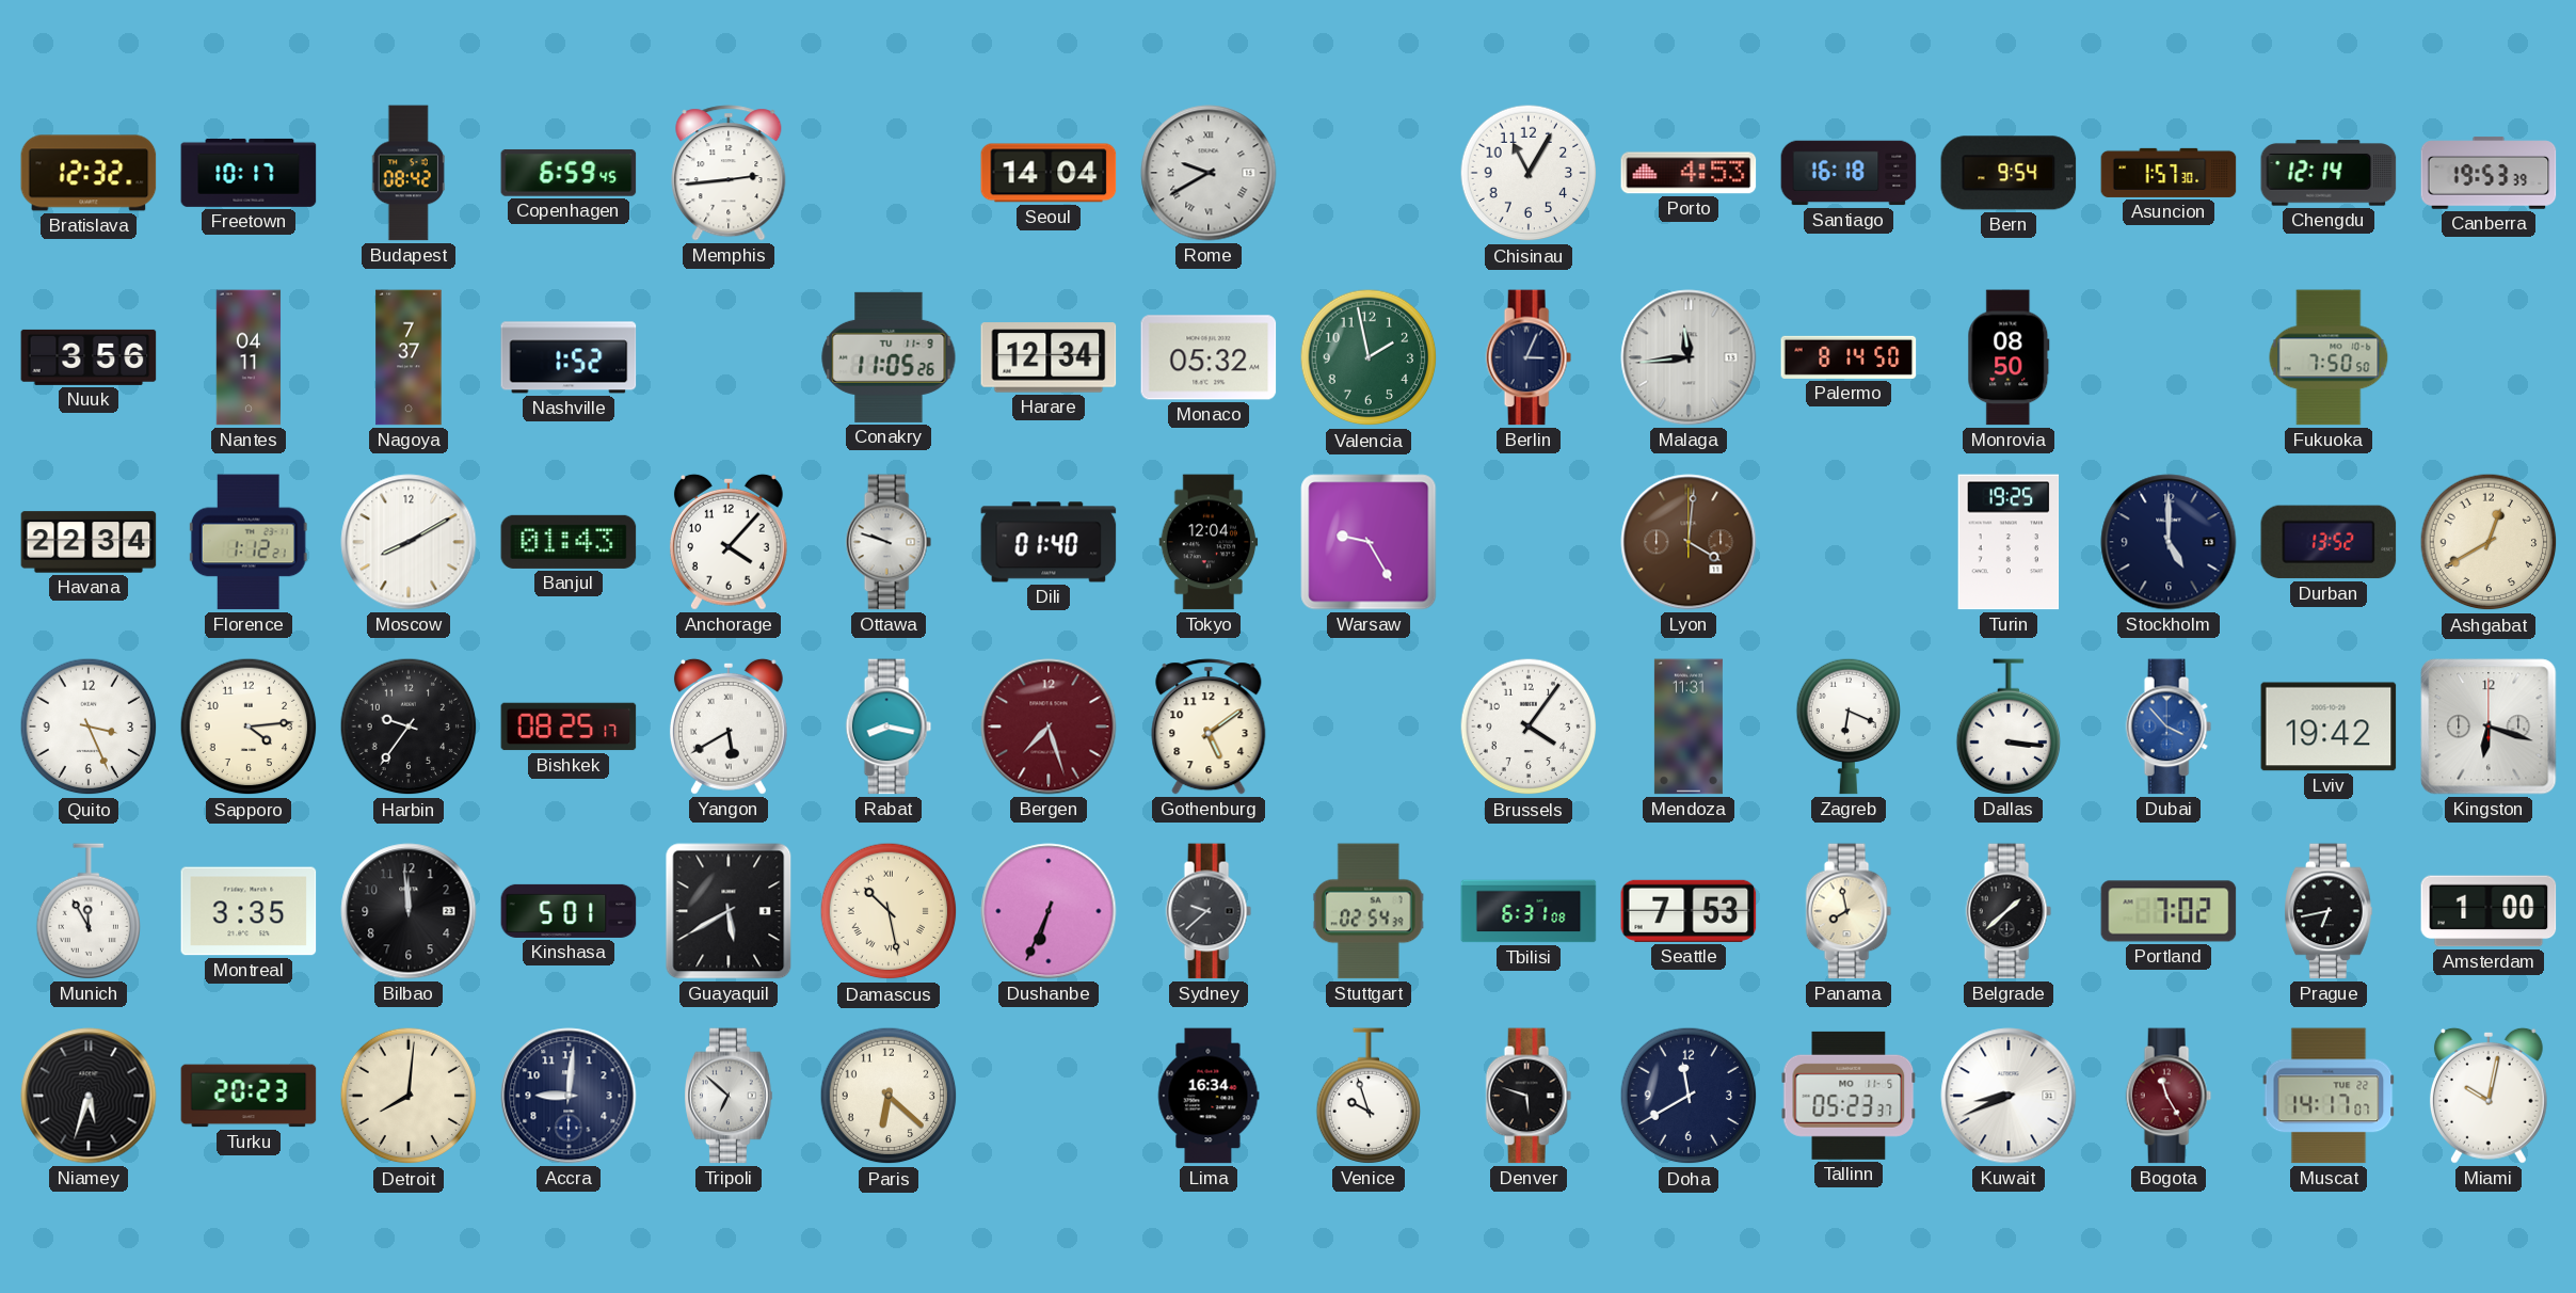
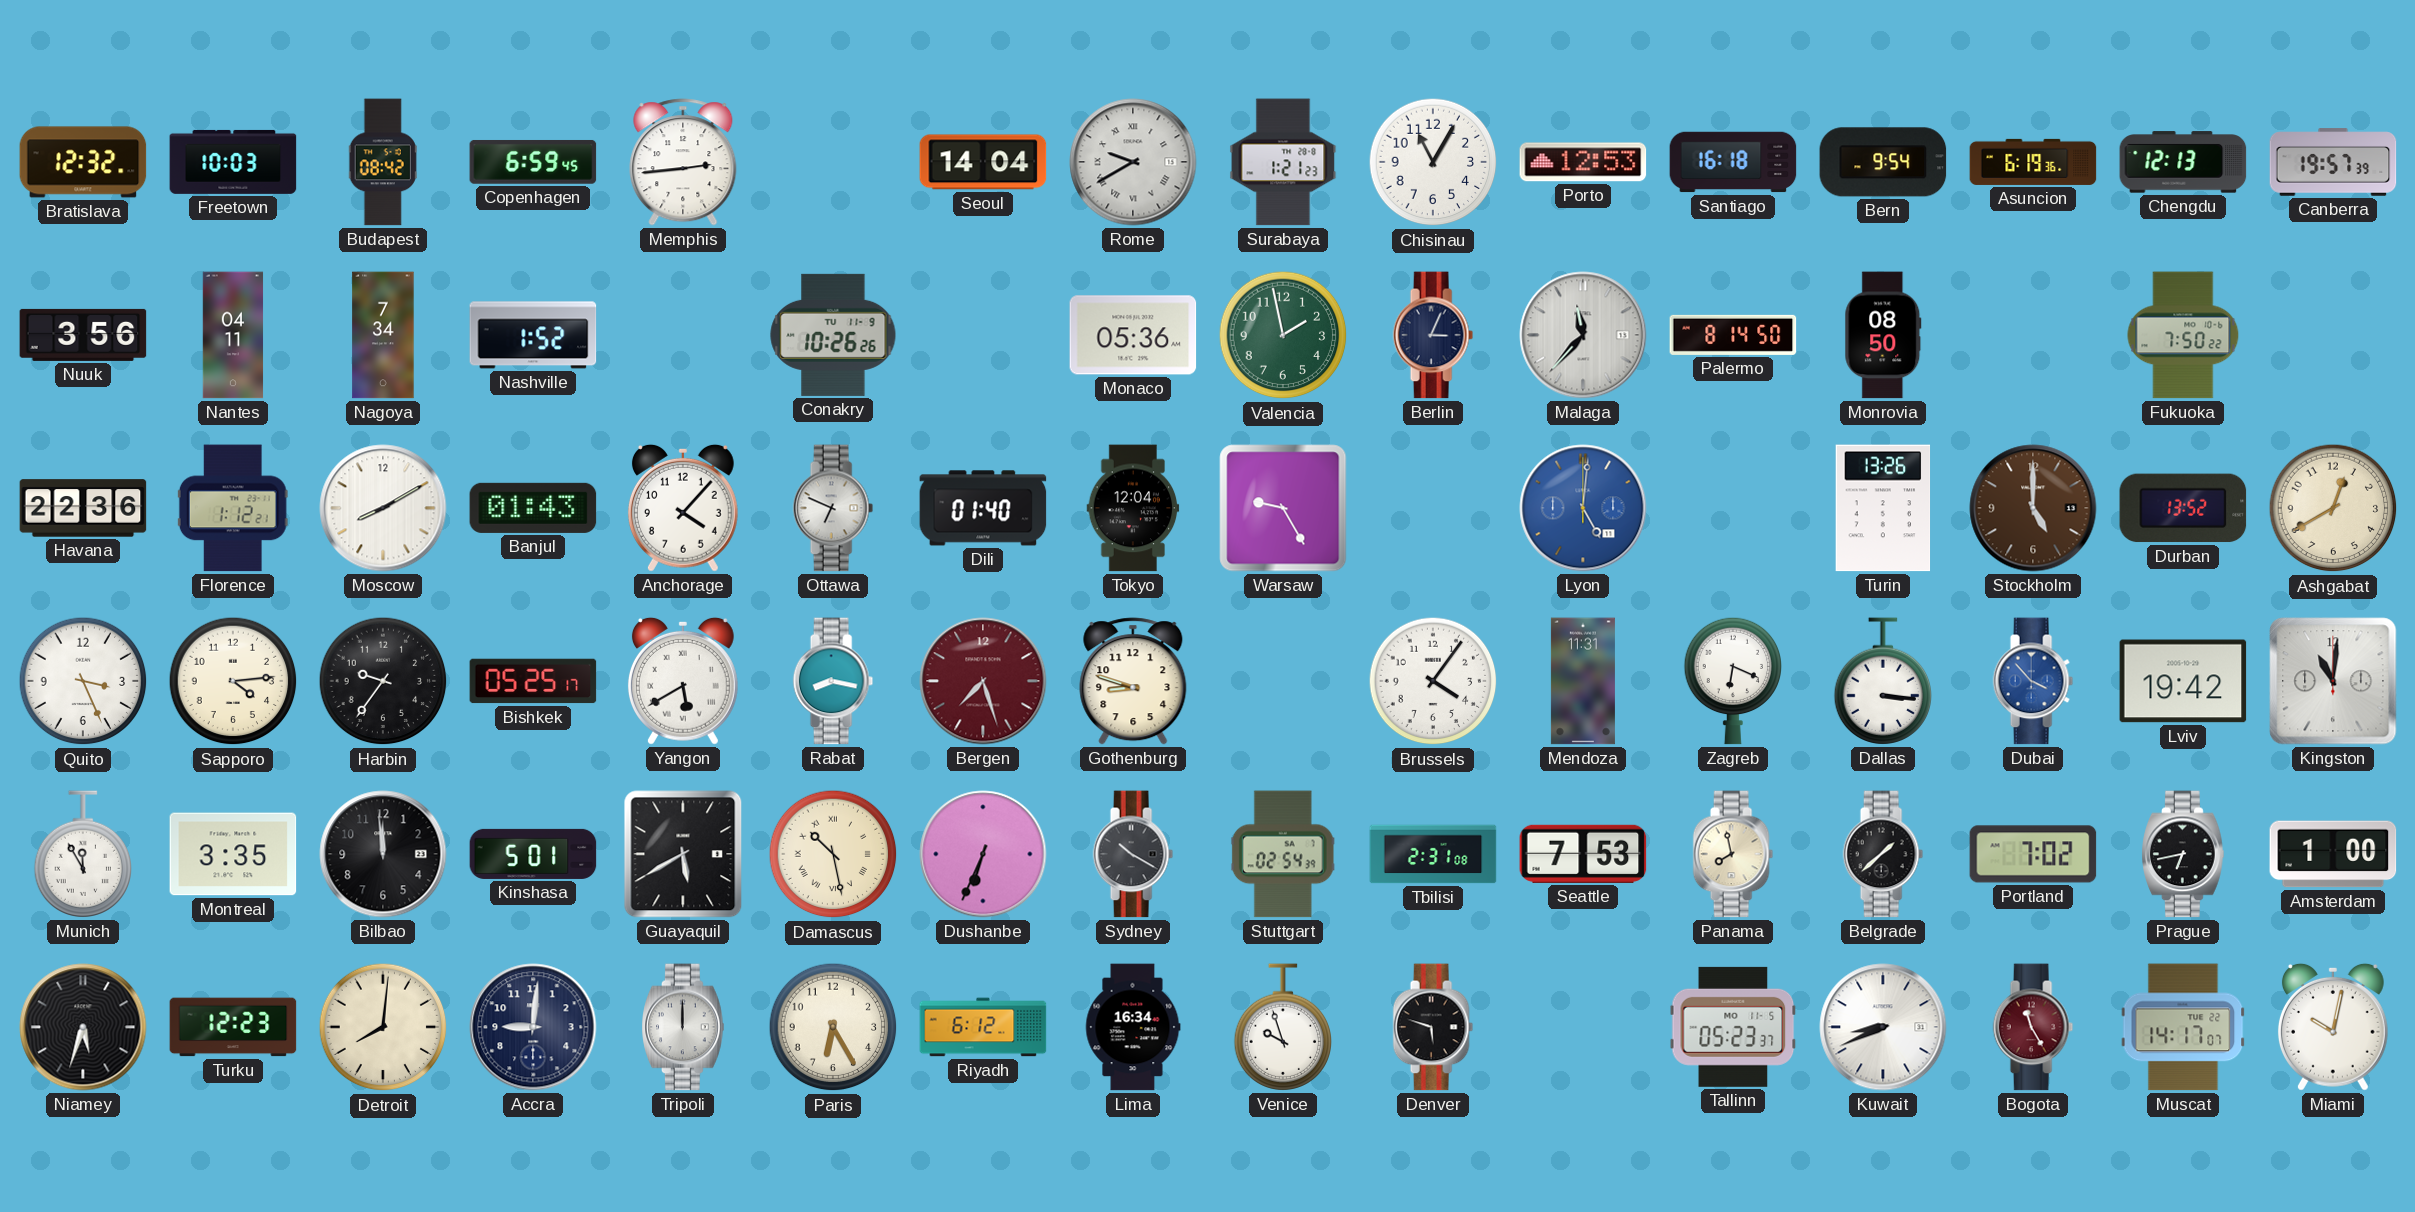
Freetown: 10:17 -> 10:03 (233, 162)
Surabaya: none -> 1:21 (1283, 162)
Porto: 4:53 -> 12:53 (1583, 162)
Asuncion: 1:57 -> 6:19 (2033, 162)
Chengdu: 12:14 -> 12:13 (2183, 162)
Canberra: 19:53 -> 19:57 (2333, 162)
Nagoya: 7:37 -> 7:34 (383, 335)
Conakry: 11:05 -> 10:26 (833, 335)
Harare: 12:34 -> none (1049, 357)
Monaco: 05:32 -> 05:36 (1133, 335)
Malaga: 11:44 -> 11:37 (1583, 335)
Fukuoka: 7:50:50 -> 7:50:22 (2183, 335)
Havana: 22:34 -> 22:36 (83, 508)
Ottawa: 9:48 -> 6:49 (833, 508)
Lyon: 4:01 -> 5:01 (1583, 508)
Lyon dial: brown -> blue (1583, 508)
Turin: 19:25 -> 13:26 (1883, 508)
Stockholm dial: navy -> brown (2033, 508)
Bishkek: 08:25 -> 05:25 (533, 681)
Gothenburg: 5:09 -> 8:48 (1133, 681)
Kingston: 6:18 -> 11:01 (2333, 681)
Sydney: 9:38 -> 10:20 (1133, 854)
Tbilisi: 6:31 -> 2:31 (1433, 854)
Turku: 20:23 -> 12:23 (233, 1027)
Tripoli: 6:52 -> 12:00 (683, 1027)
Paris: 6:22 -> 6:25 (833, 1027)
Riyadh: none -> 6:12 (983, 1027)
Doha: 11:40 -> none (1689, 1096)
